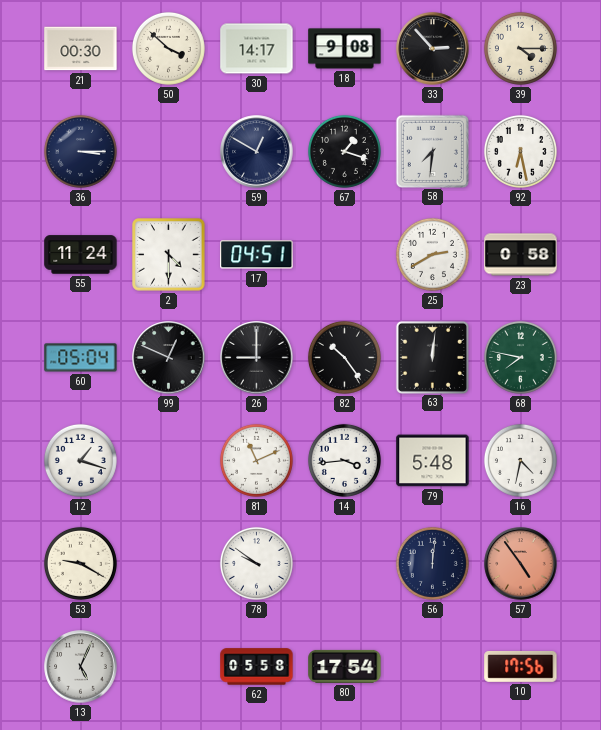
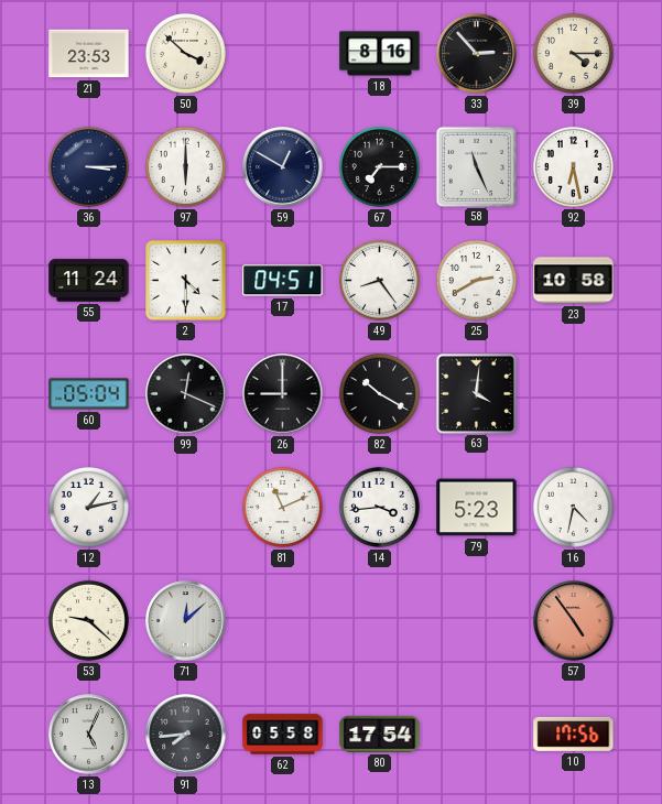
21: 00:30 -> 23:53 (89, 54)
30: 14:17 -> none (257, 49)
18: 9:08 -> 8:16 (380, 54)
97: none -> 6:00 (185, 166)
67: 1:18 -> 7:15 (379, 166)
58: 7:31 -> 11:26 (476, 166)
49: none -> 8:24 (379, 280)
23: 0:58 -> 10:58 (574, 281)
99: 12:49 -> 12:19 (186, 394)
82: 10:24 -> 10:20 (379, 393)
63: 12:01 -> 4:01 (476, 393)
68: 7:47 -> none (520, 357)
12: 1:18 -> 1:13 (88, 507)
79: 5:48 -> 5:23 (477, 508)
53: 9:20 -> 9:22 (88, 620)
71: none -> 12:08 (186, 621)
78: 9:51 -> none (256, 563)
56: 12:01 -> none (432, 563)
91: none -> 7:44 (186, 735)
